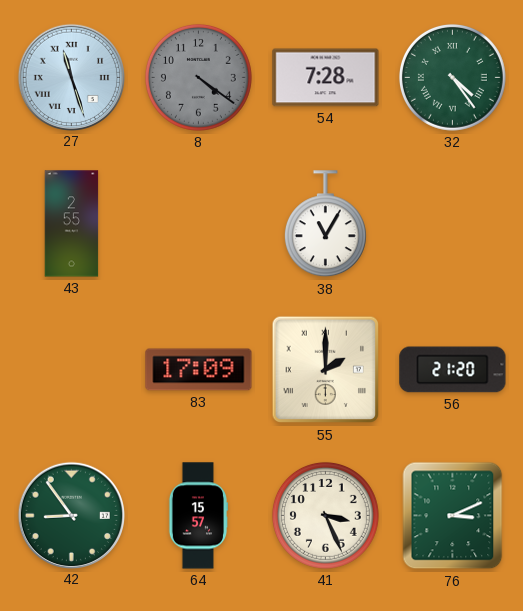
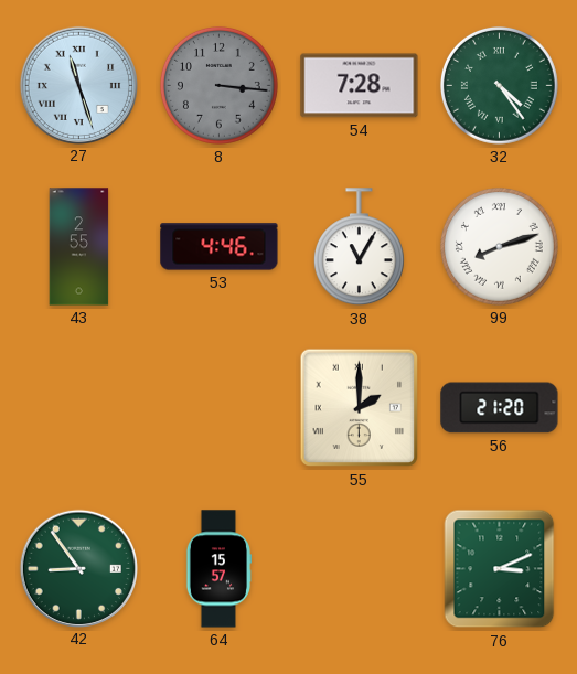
8: 4:21 -> 3:16 (218, 85)
53: none -> 4:46 (220, 247)
99: none -> 8:12 (499, 246)
83: 17:09 -> none (199, 370)
41: 3:26 -> none (325, 515)
